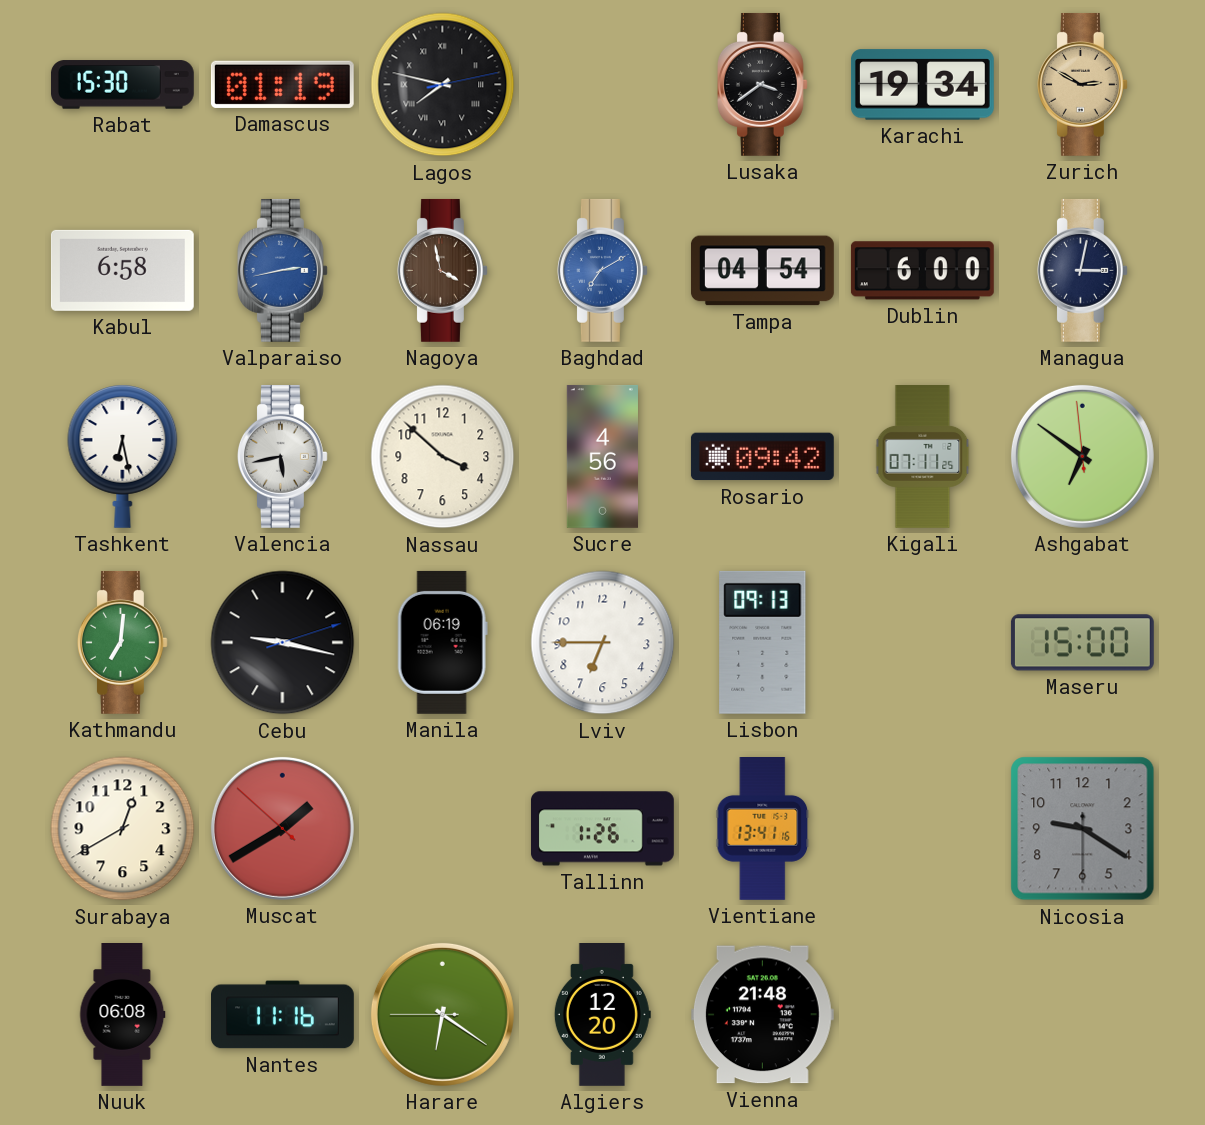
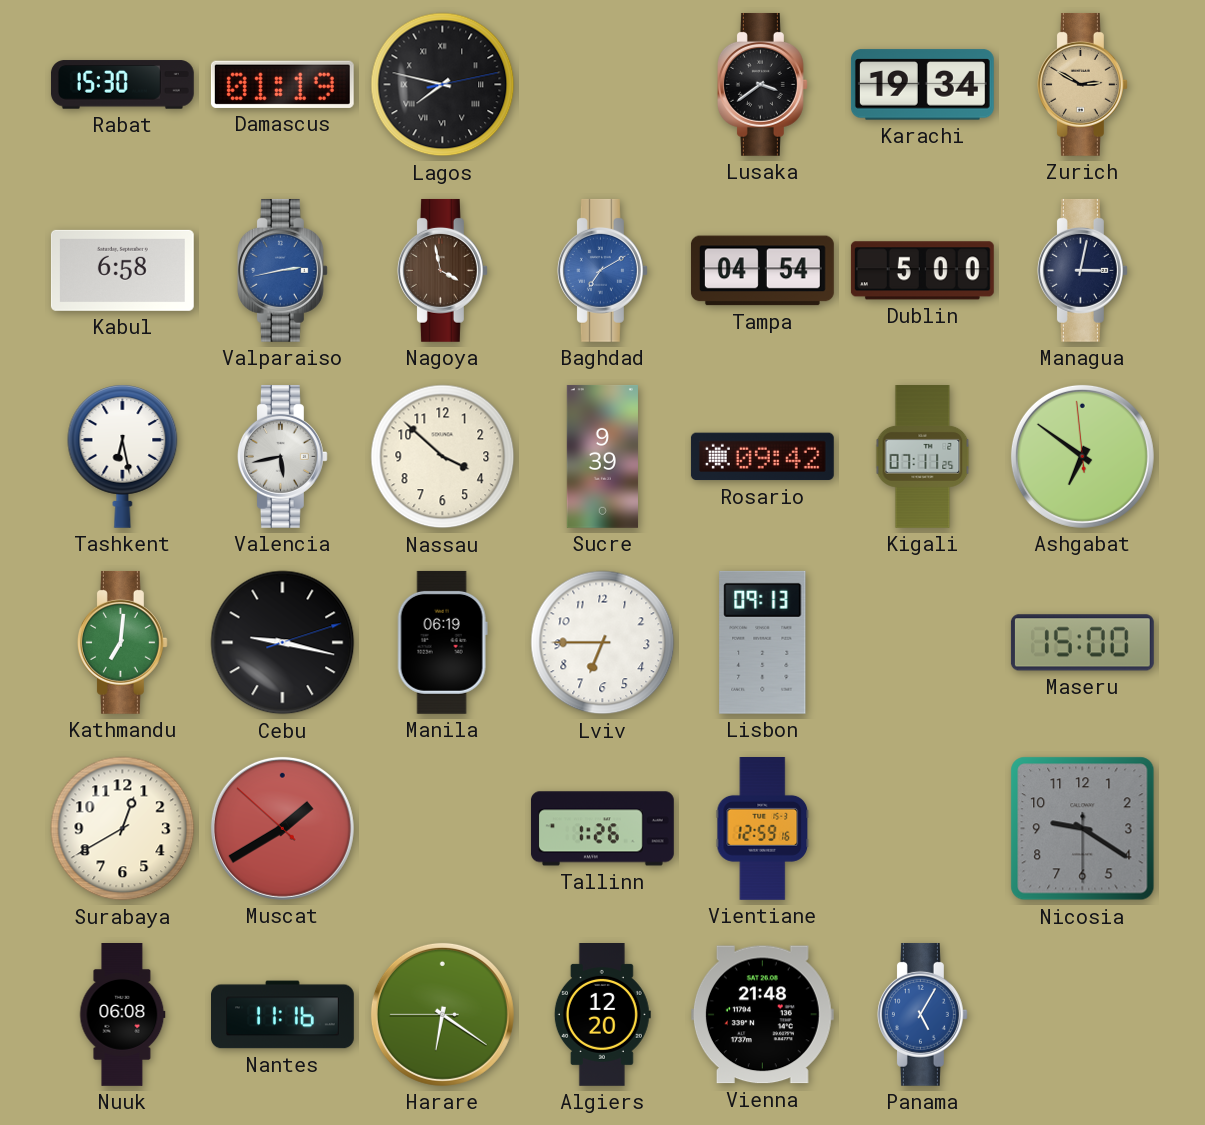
Dublin: 6:00 -> 5:00 (922, 271)
Sucre: 4:56 -> 9:39 (602, 456)
Vientiane: 13:41 -> 12:59 (763, 829)
Panama: none -> 5:05 (922, 1014)
